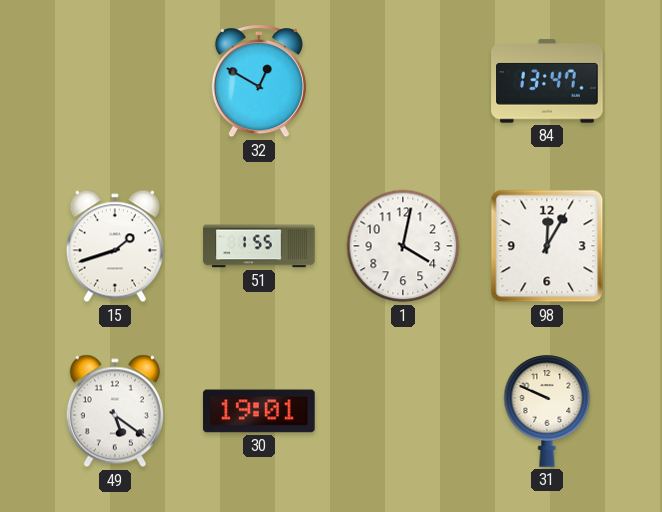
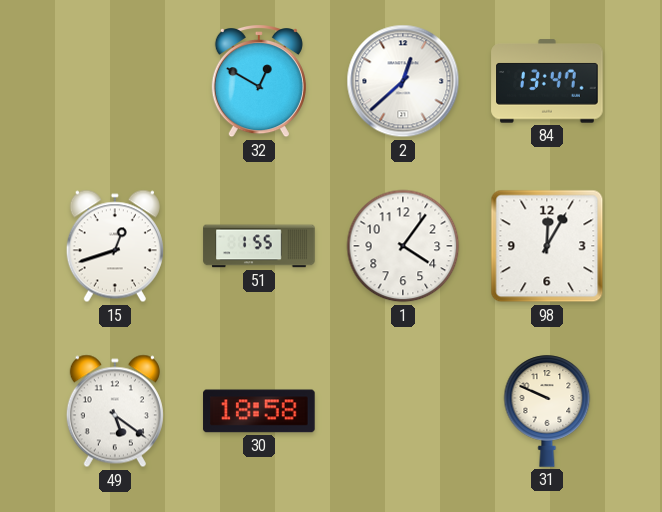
2: none -> 12:38 (403, 81)
15: 1:42 -> 12:42 (115, 246)
1: 4:02 -> 4:06 (403, 246)
30: 19:01 -> 18:58 (259, 411)
